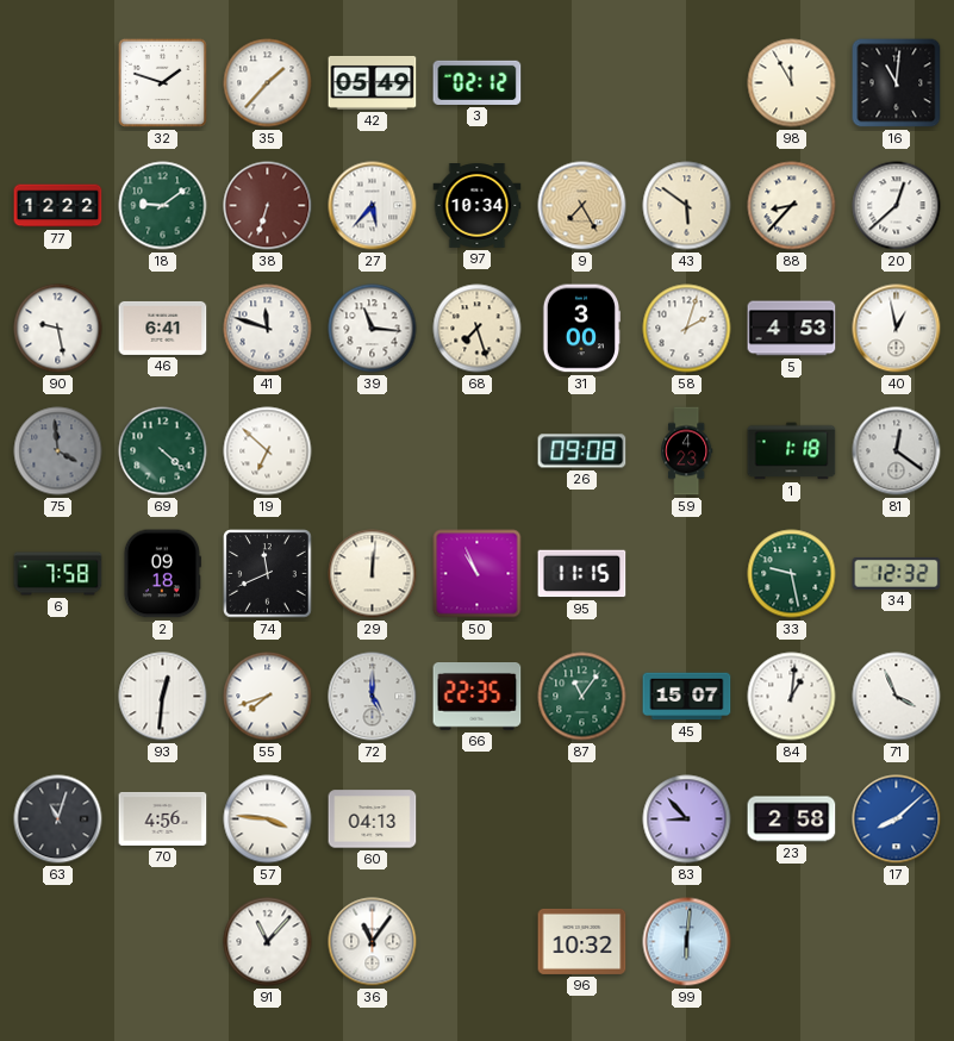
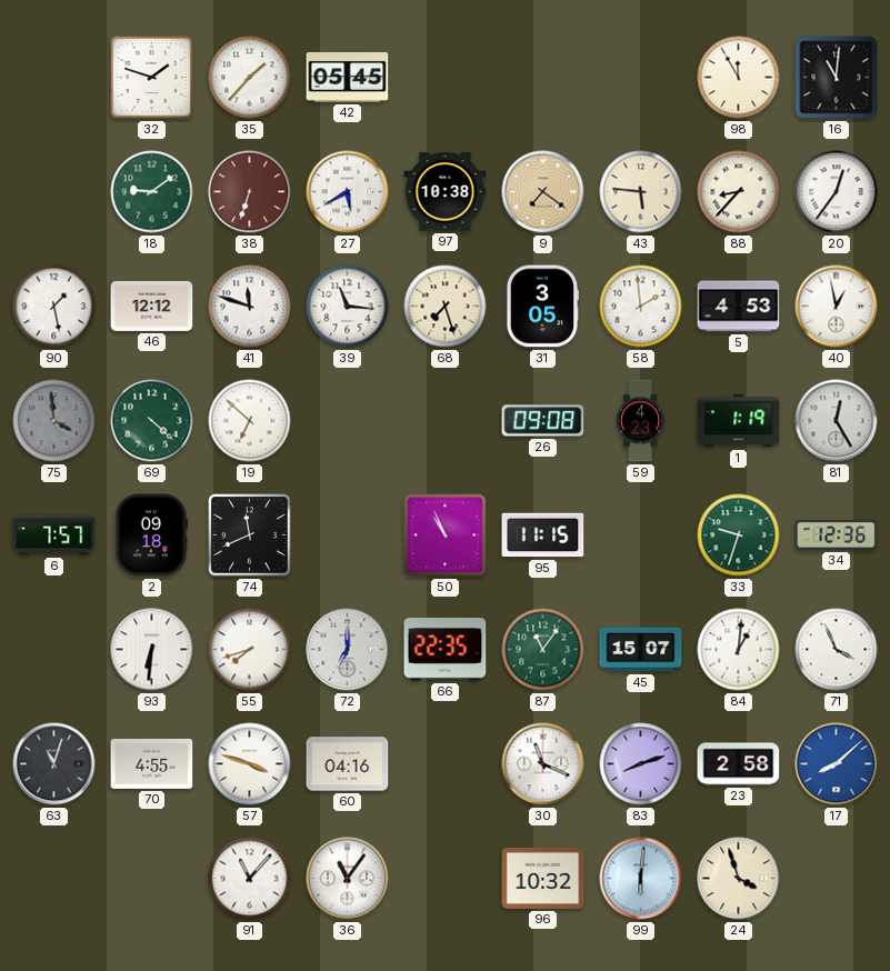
42: 05:49 -> 05:45 (348, 77)
3: 02:12 -> none (478, 82)
77: 12:22 -> none (58, 206)
27: 5:37 -> 5:40 (348, 192)
97: 10:34 -> 10:38 (446, 192)
9: 7:25 -> 7:21 (543, 192)
43: 5:51 -> 5:46 (641, 192)
20: 12:38 -> 12:36 (837, 192)
90: 9:28 -> 1:28 (54, 307)
46: 6:41 -> 12:12 (152, 306)
31: 3:00 -> 3:05 (541, 307)
58: 2:03 -> 1:59 (641, 307)
1: 1:18 -> 1:19 (739, 421)
81: 12:21 -> 12:25 (837, 421)
6: 7:58 -> 7:57 (54, 535)
29: 12:01 -> none (373, 574)
33: 9:28 -> 9:33 (739, 535)
34: 12:32 -> 12:36 (837, 535)
93: 12:31 -> 6:31 (152, 650)
72: 5:00 -> 7:00 (348, 650)
70: 4:56 -> 4:55 (152, 763)
57: 3:46 -> 3:48 (250, 764)
60: 04:13 -> 04:16 (348, 764)
30: none -> 11:19 (543, 764)
83: 8:53 -> 8:12 (641, 764)
24: none -> 3:57 (739, 879)
